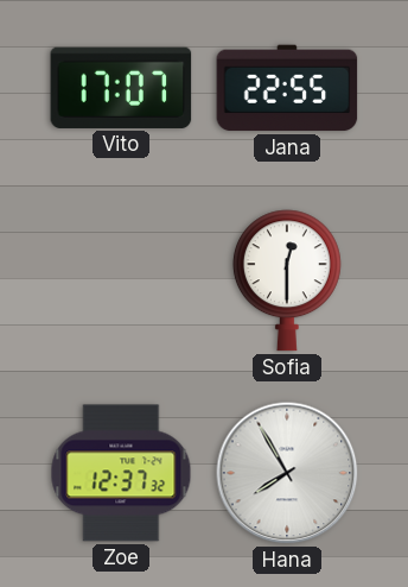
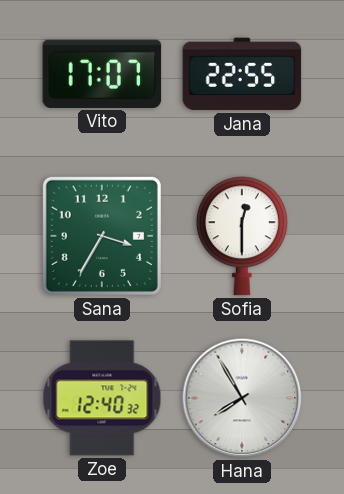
Sana: none -> 3:35 (102, 236)
Zoe: 12:37 -> 12:40 (102, 398)
